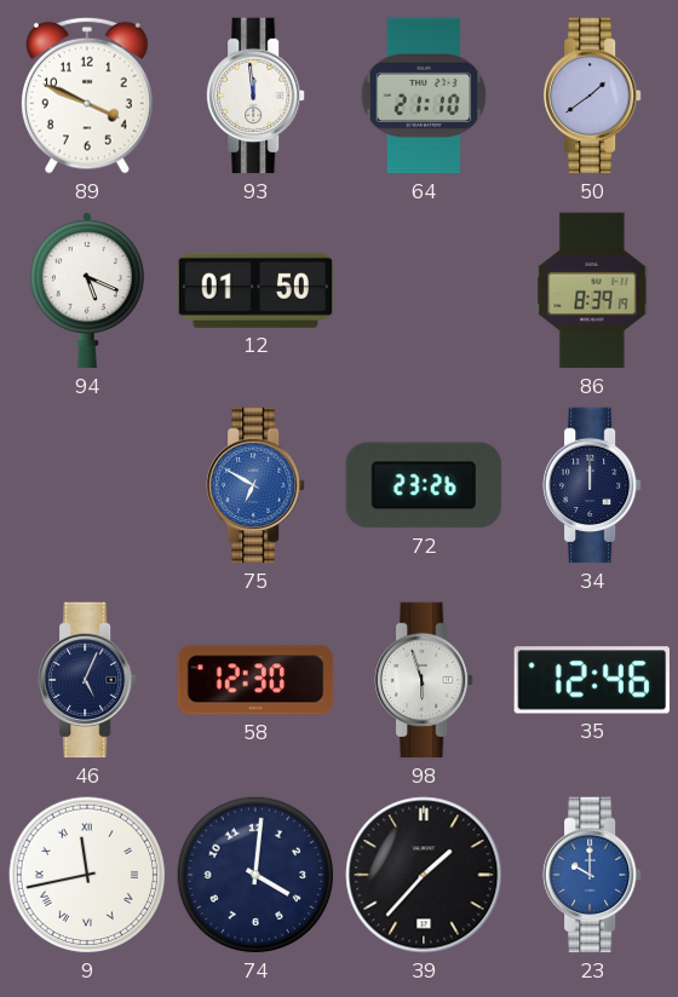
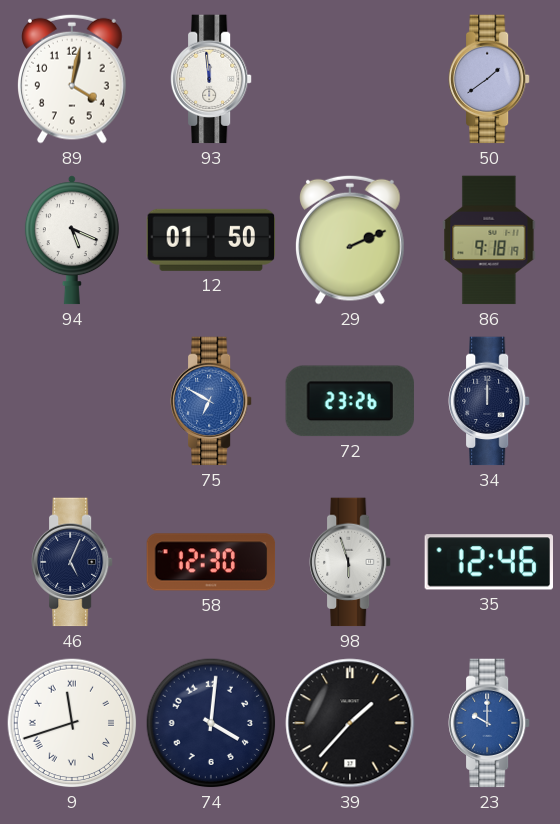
89: 3:49 -> 4:02 (73, 79)
64: 21:10 -> none (424, 96)
29: none -> 2:11 (351, 240)
86: 8:39 -> 9:18 (489, 240)
9: 11:43 -> 11:42 (72, 723)
